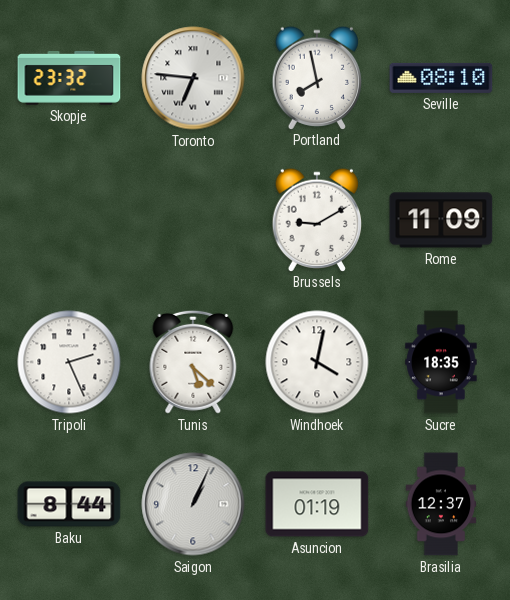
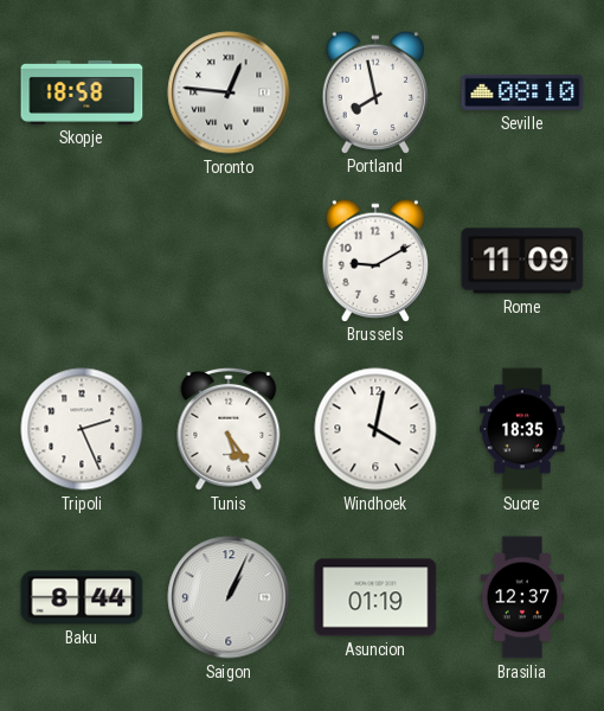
Skopje: 23:32 -> 18:58 (82, 92)
Toronto: 6:46 -> 12:46 (229, 92)
Tunis: 5:22 -> 5:24 (229, 429)
